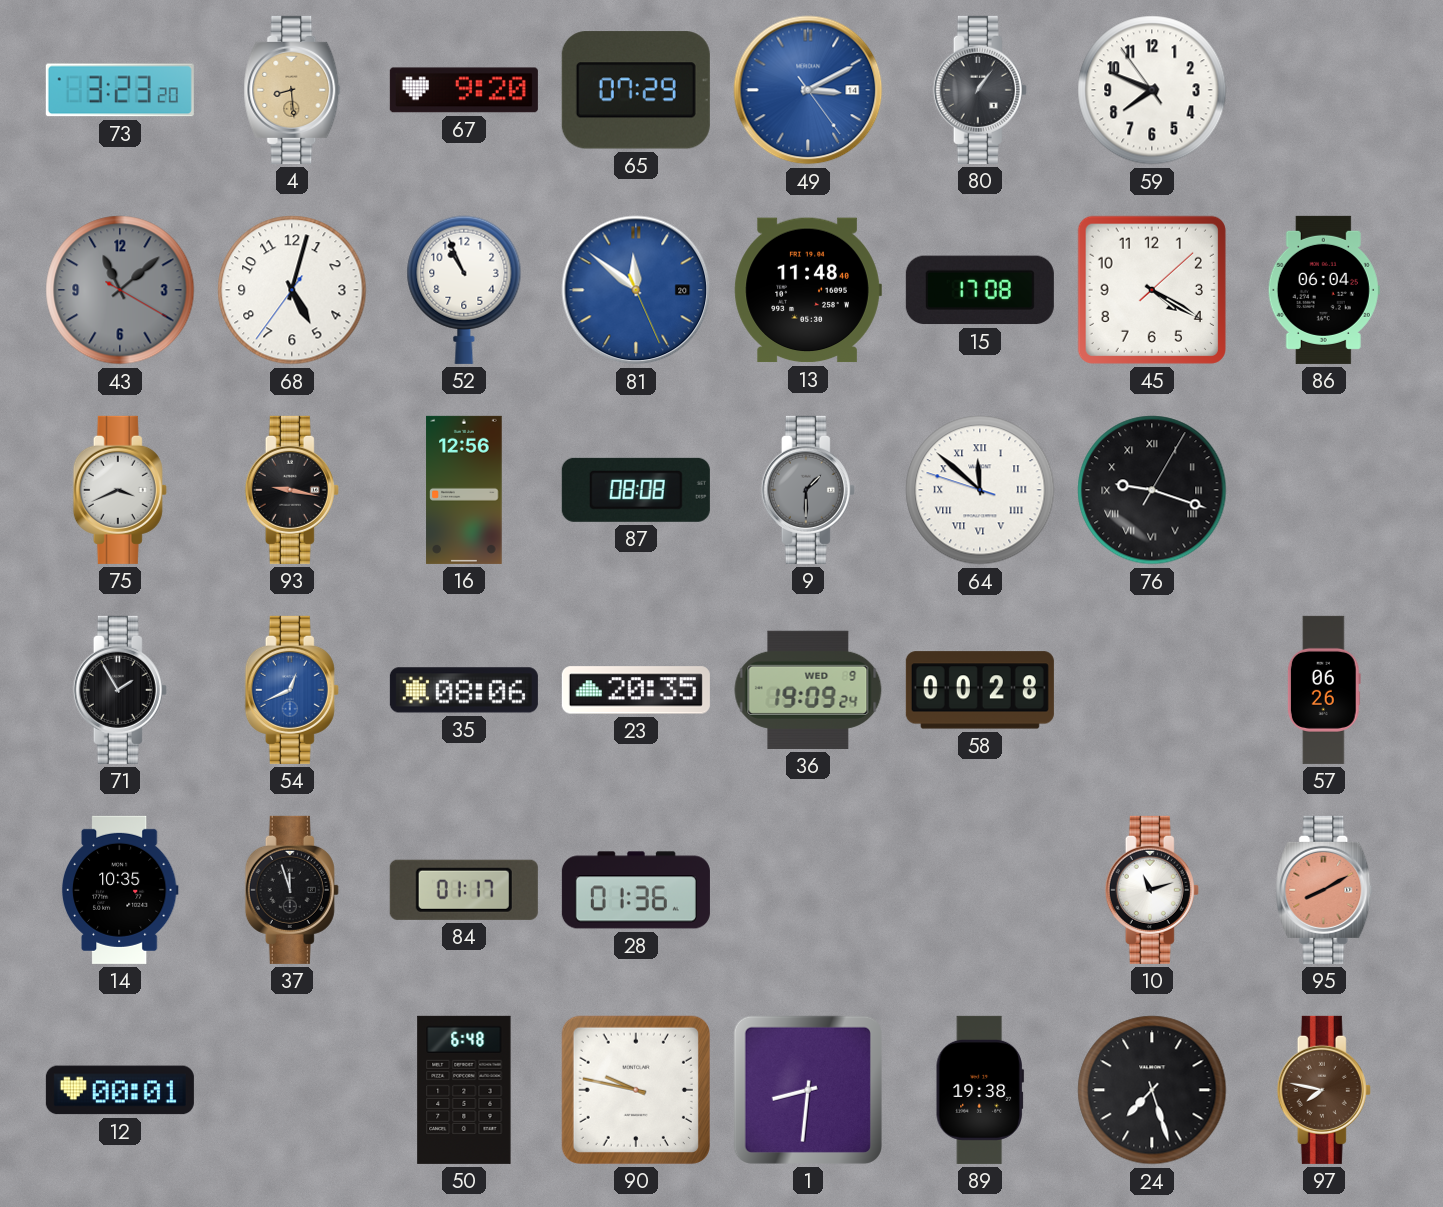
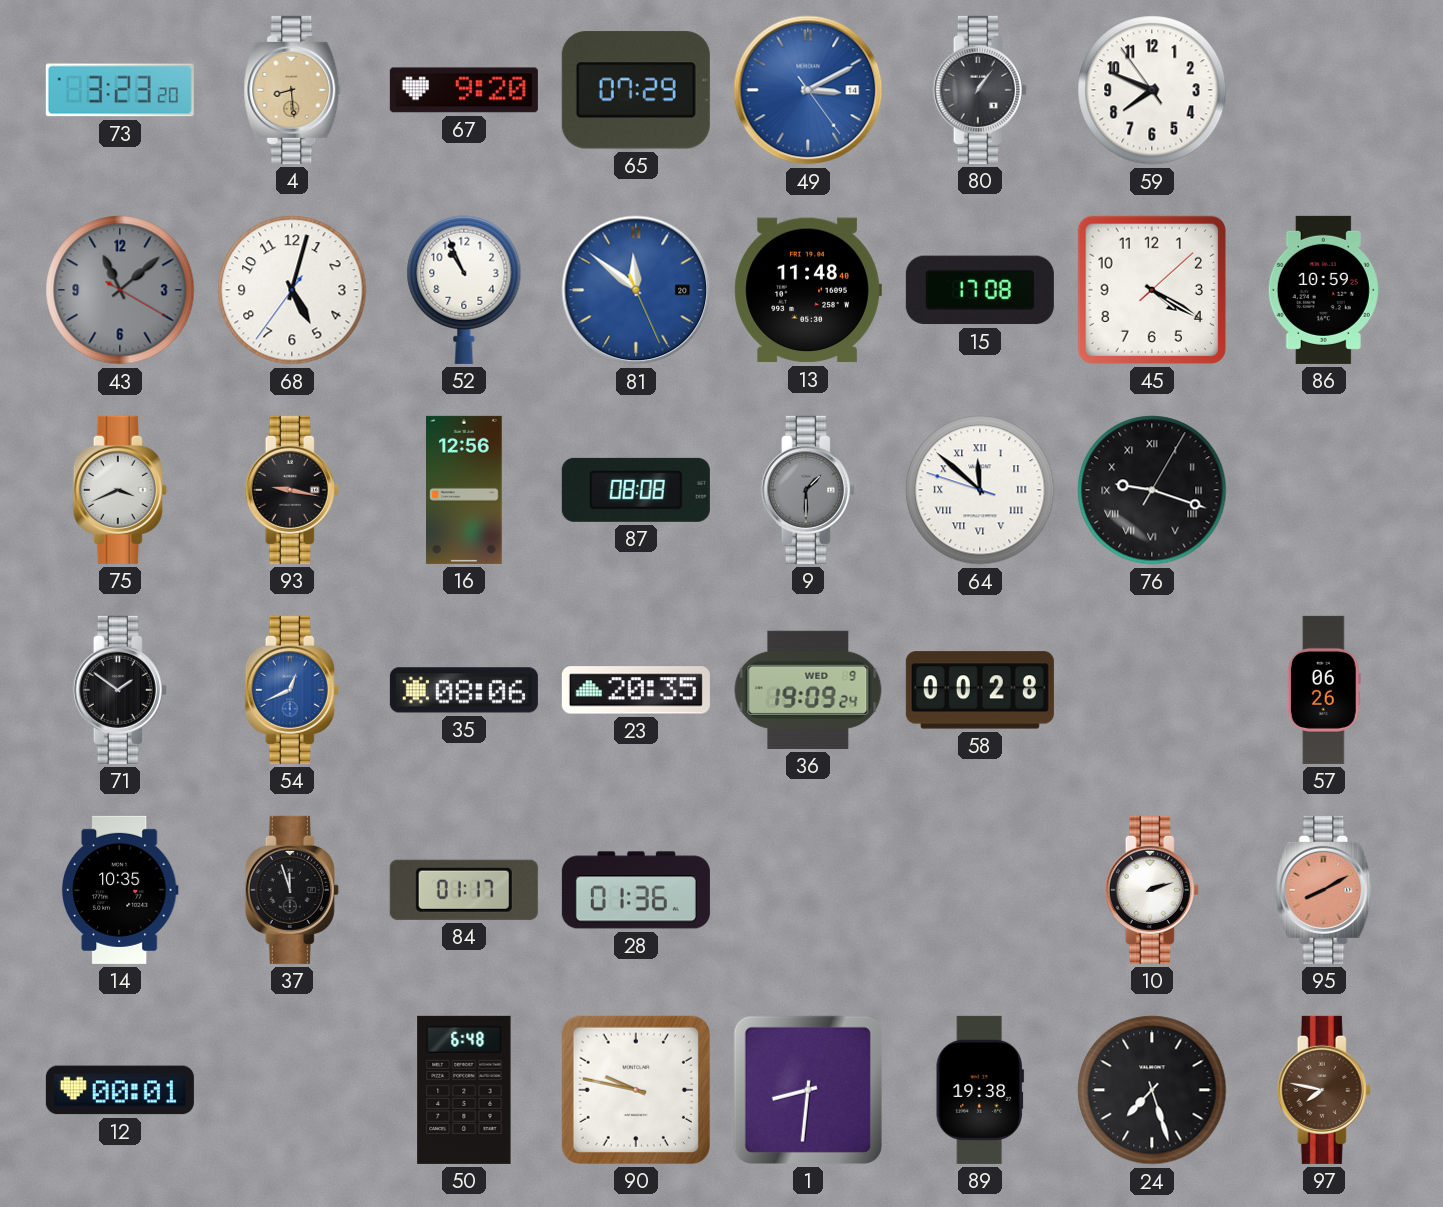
86: 06:04 -> 10:59 (1324, 290)
71: 1:55 -> 1:51 (120, 690)
10: 11:12 -> 2:12 (1152, 890)
